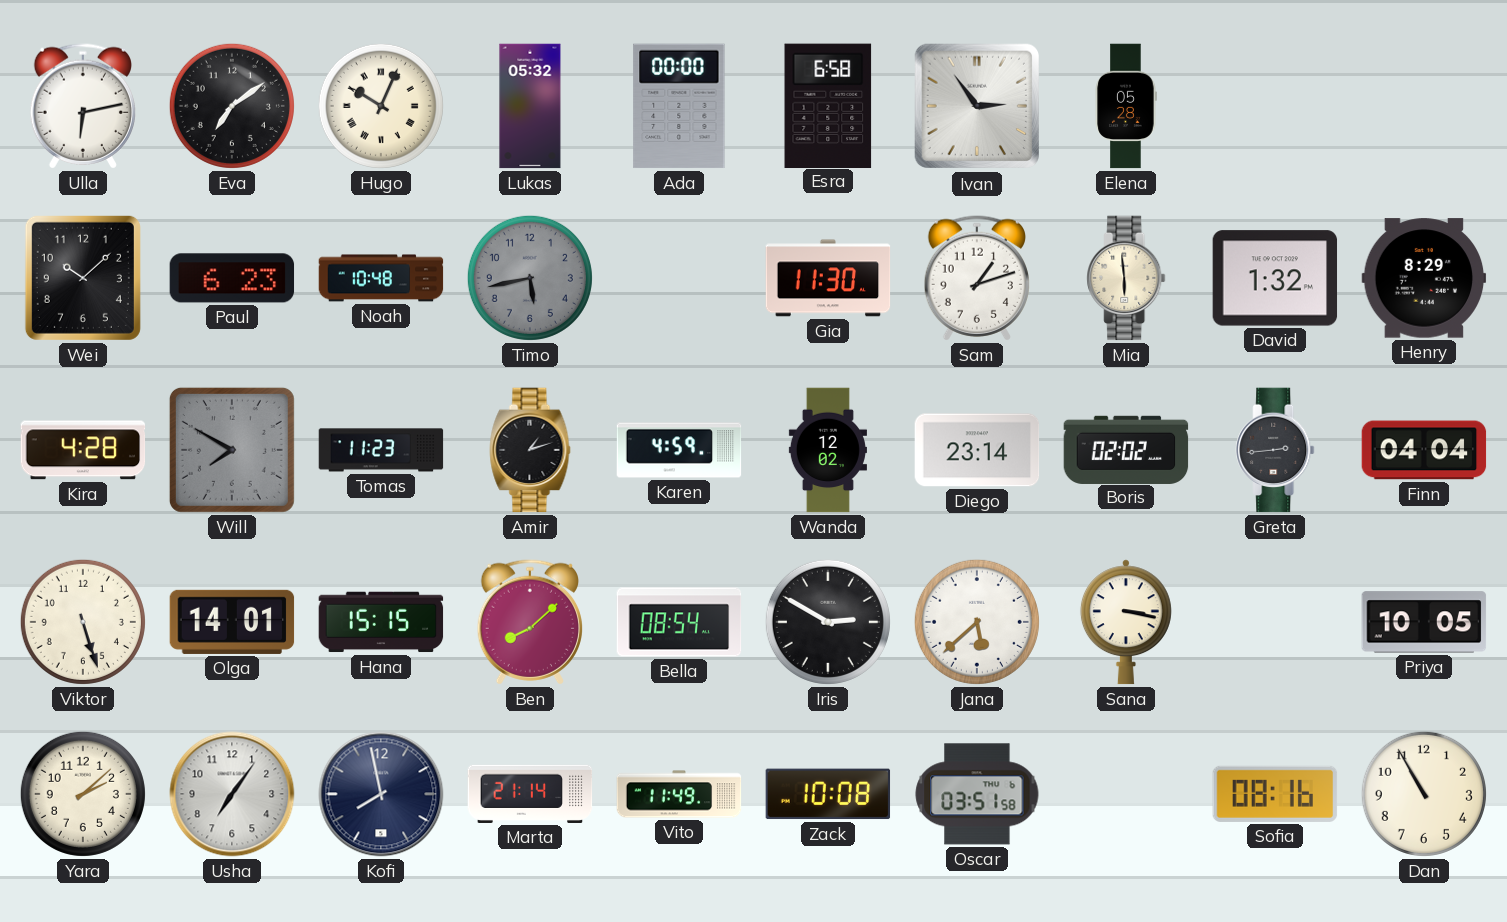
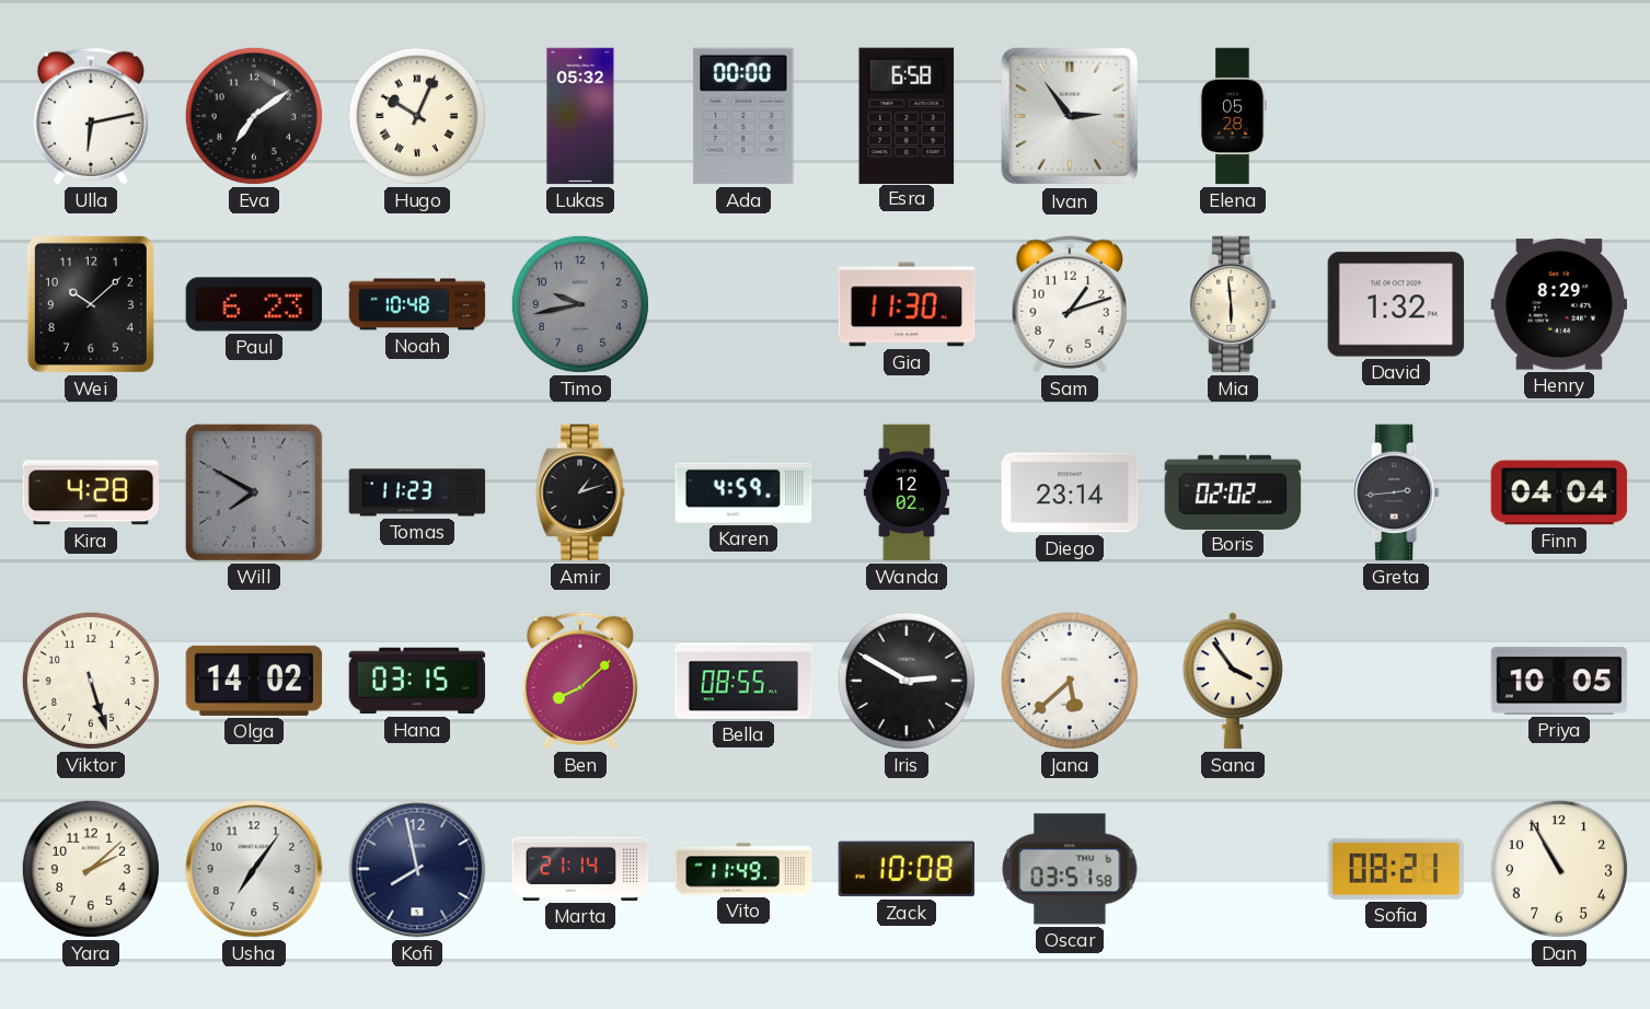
Timo: 5:43 -> 9:43 (580, 304)
Olga: 14:01 -> 14:02 (254, 681)
Hana: 15:15 -> 03:15 (417, 681)
Bella: 08:54 -> 08:55 (743, 681)
Sana: 3:17 -> 3:54 (1233, 681)
Sofia: 08:16 -> 08:21 (1396, 869)
